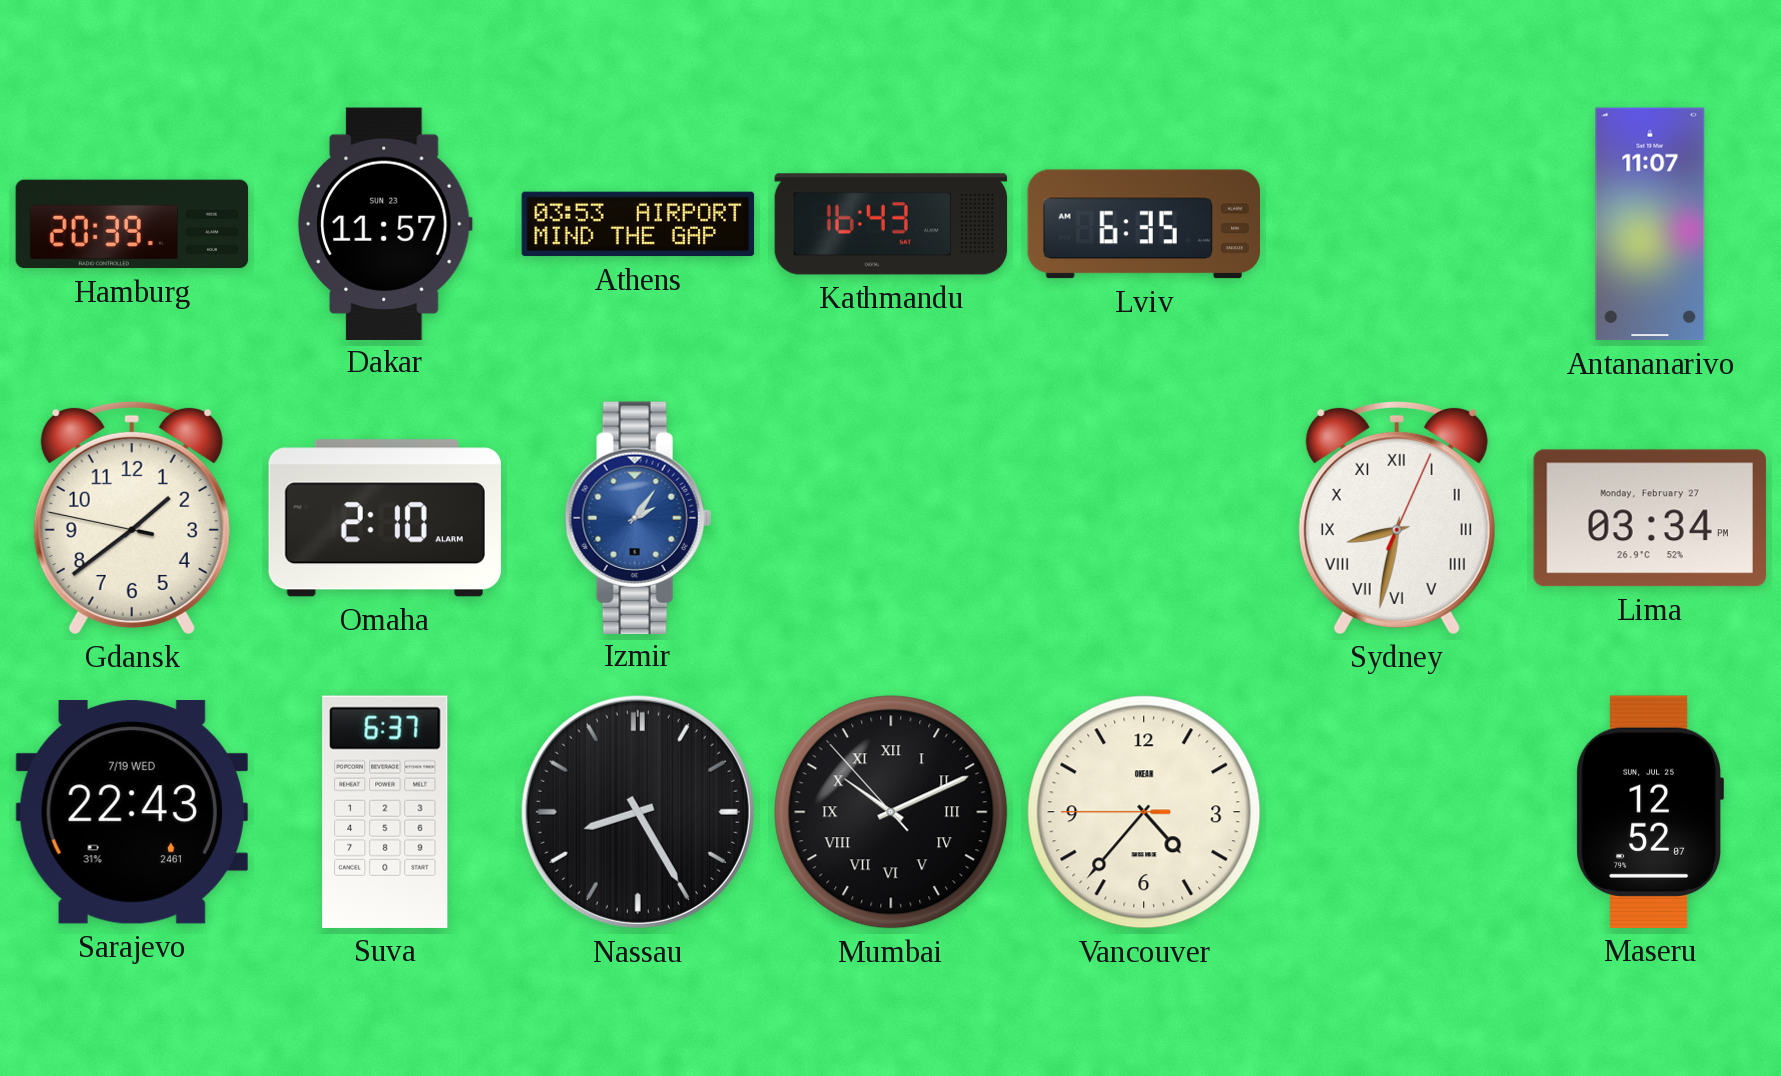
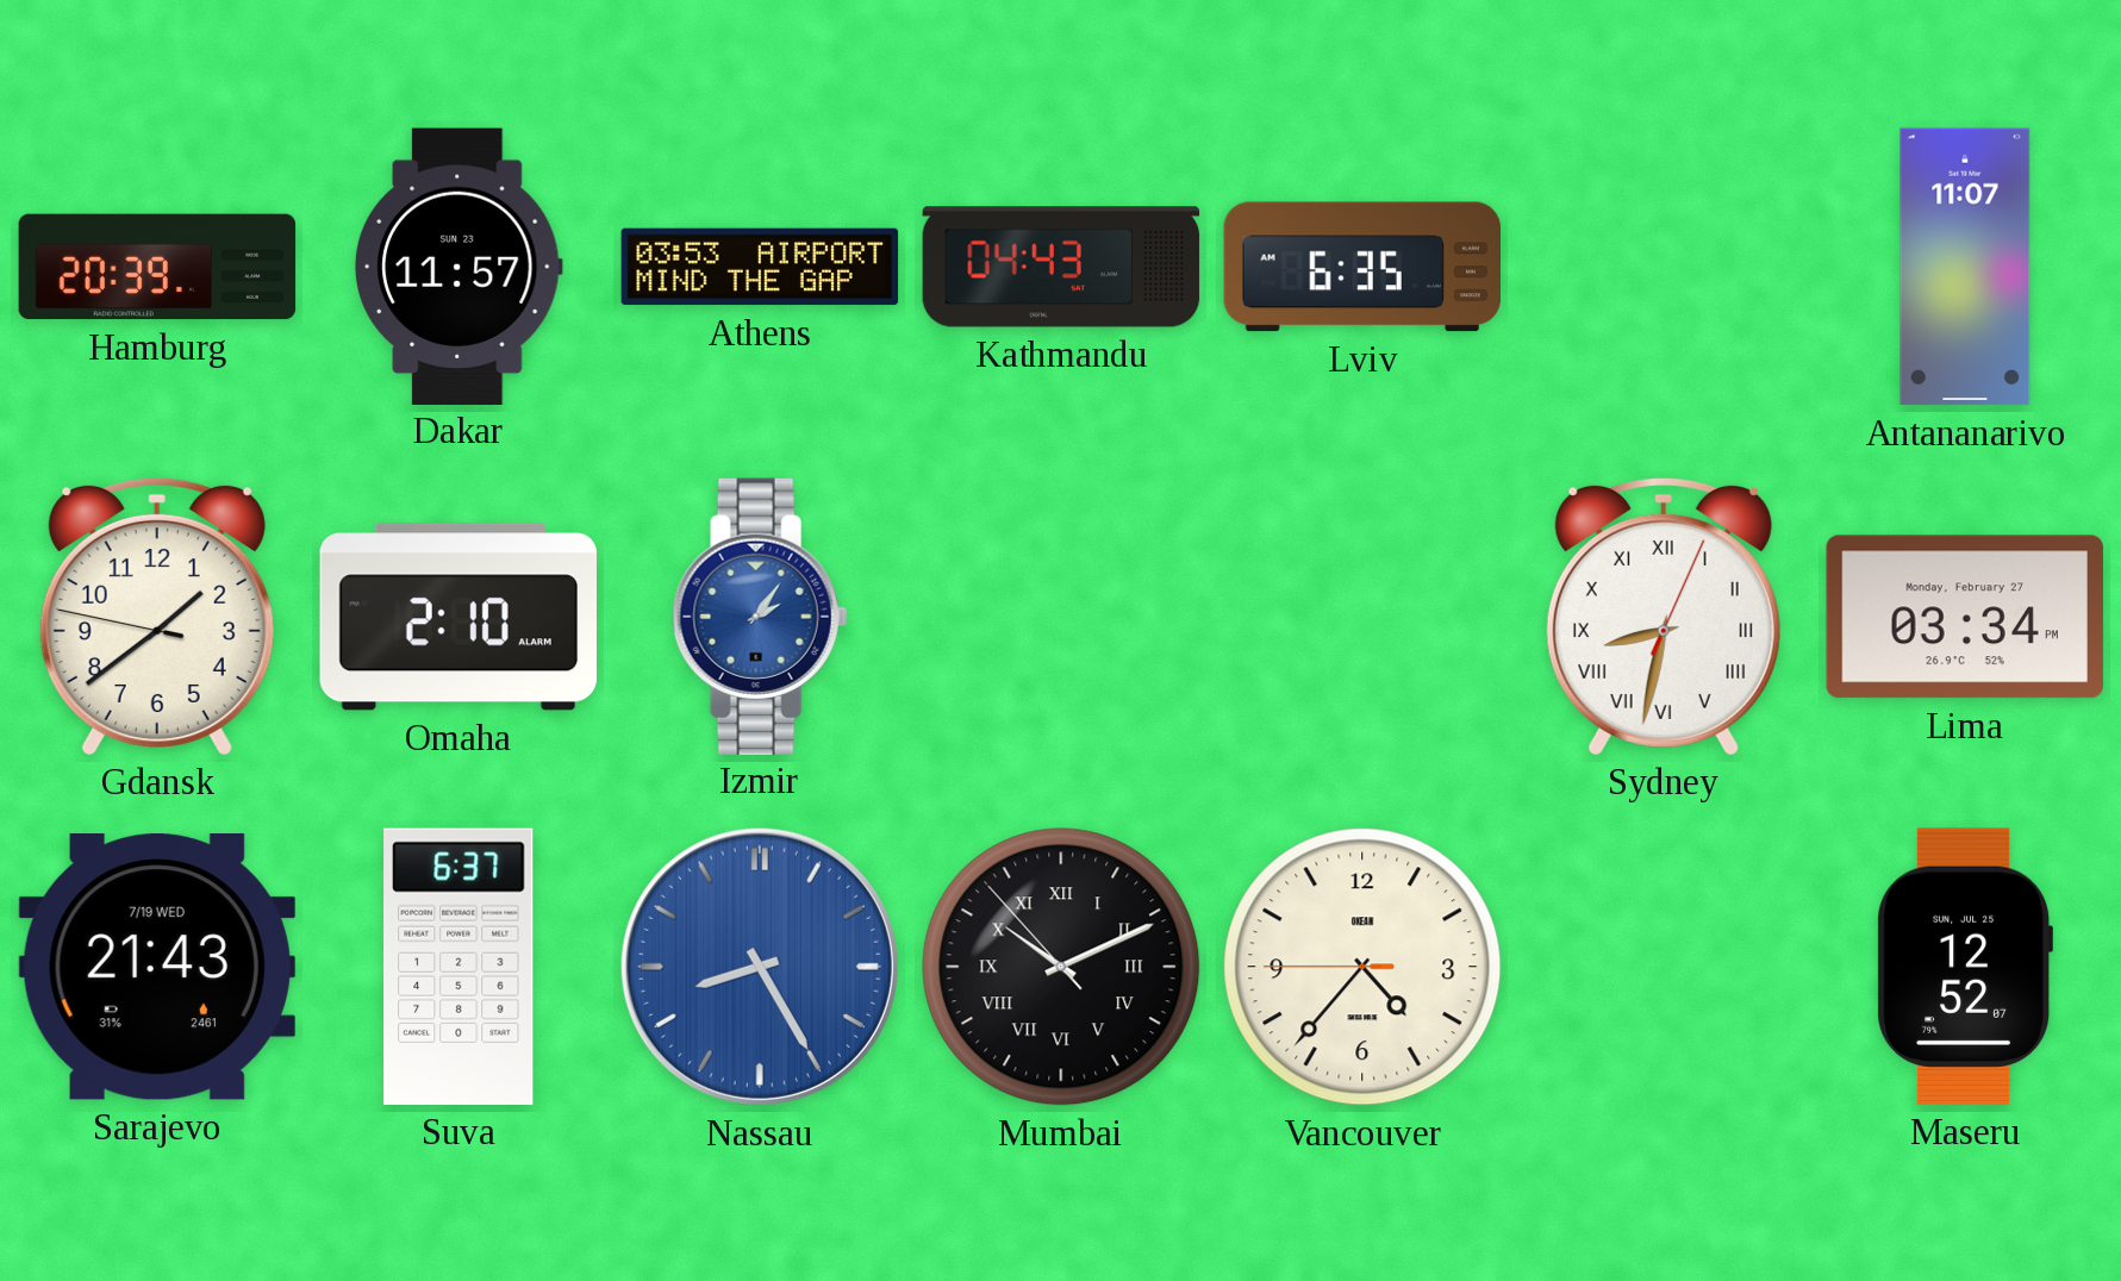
Kathmandu: 16:43 -> 04:43 (1061, 267)
Sarajevo: 22:43 -> 21:43 (157, 967)
Nassau dial: black -> blue (760, 967)
